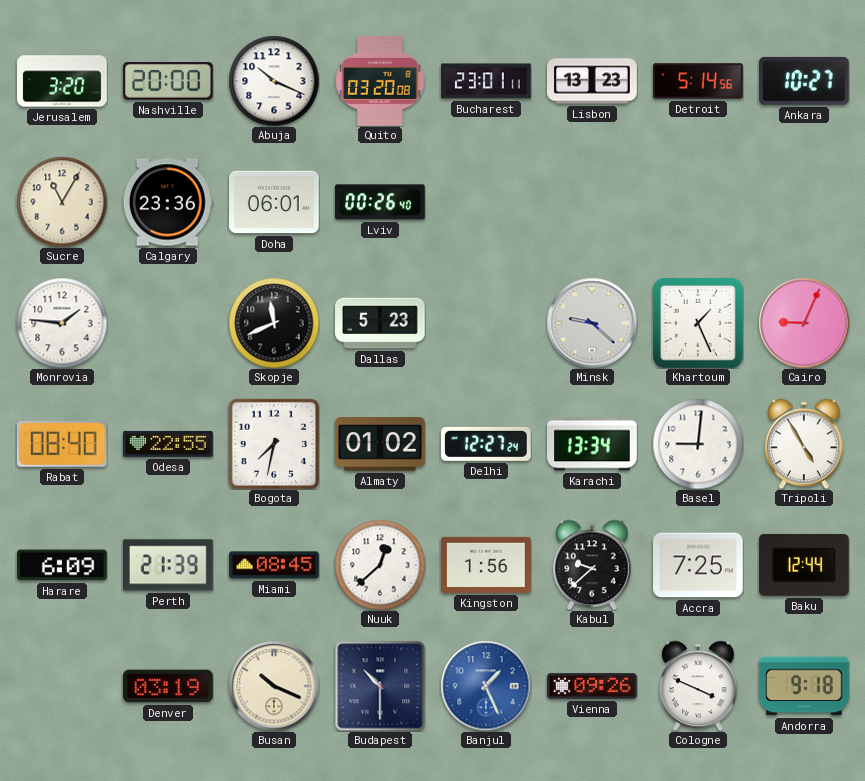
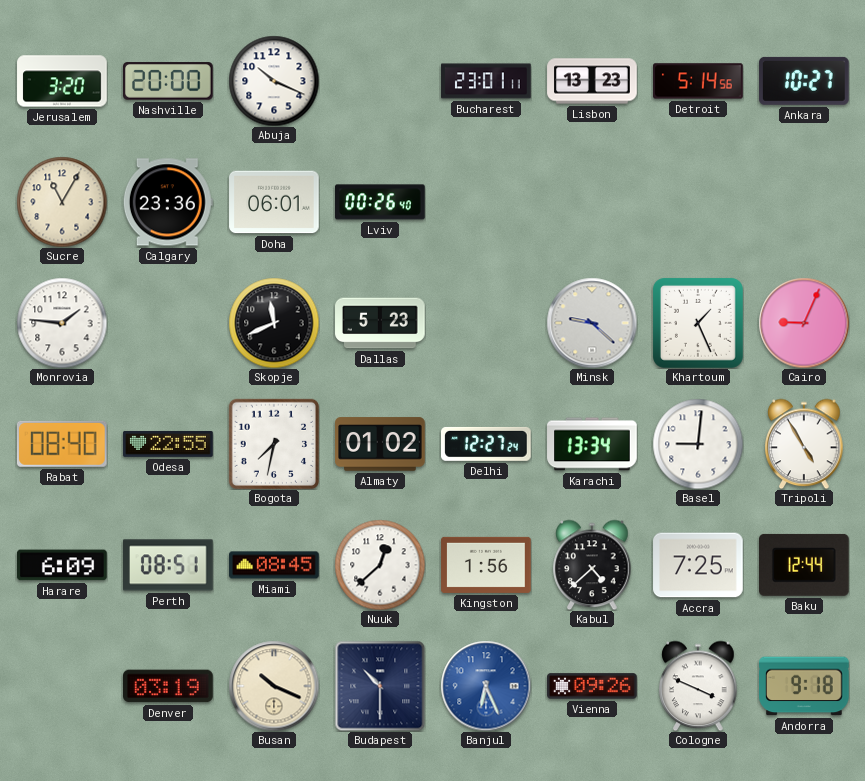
Quito: 03:20 -> none (380, 81)
Perth: 21:39 -> 08:51 (169, 565)
Kabul: 9:38 -> 4:38 (592, 565)
Banjul: 1:26 -> 6:26 (486, 686)
